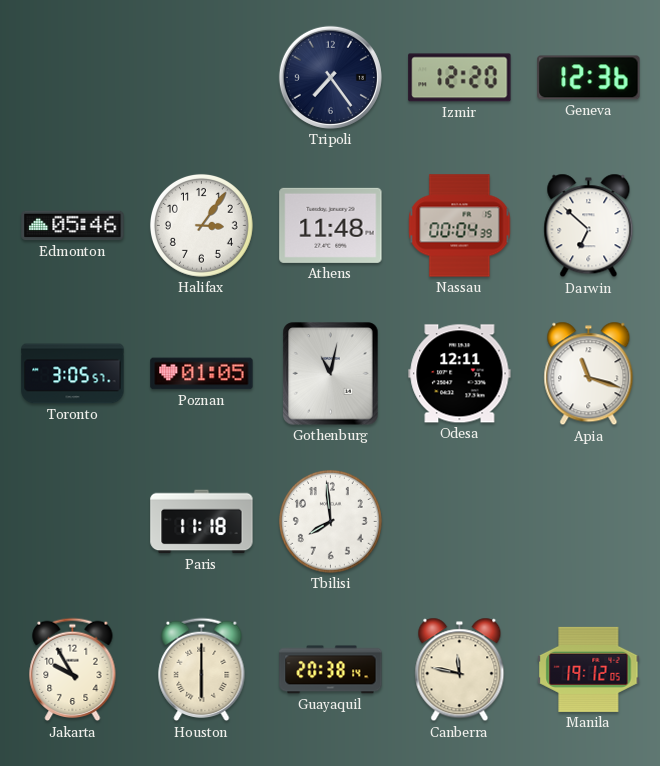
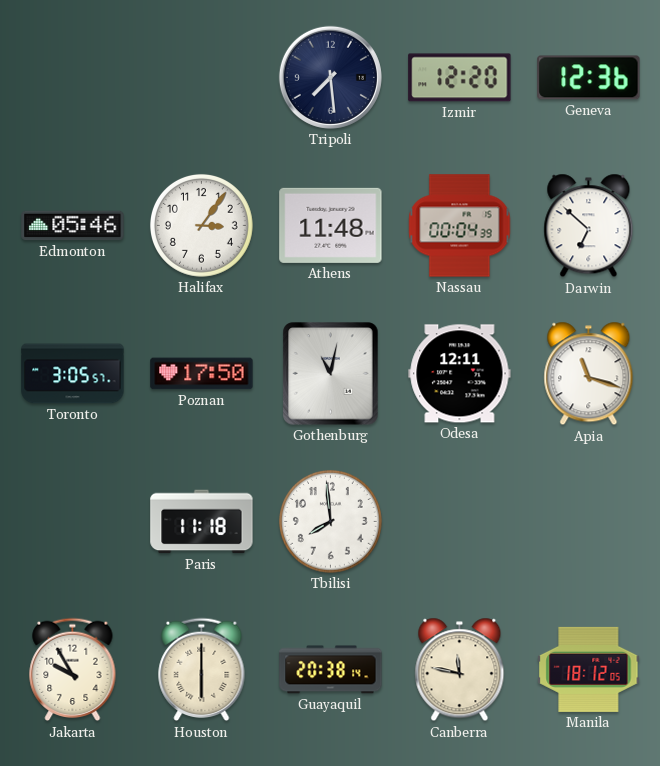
Tripoli: 7:24 -> 7:29 (330, 77)
Poznan: 01:05 -> 17:50 (202, 374)
Manila: 19:12 -> 18:12 (589, 669)
